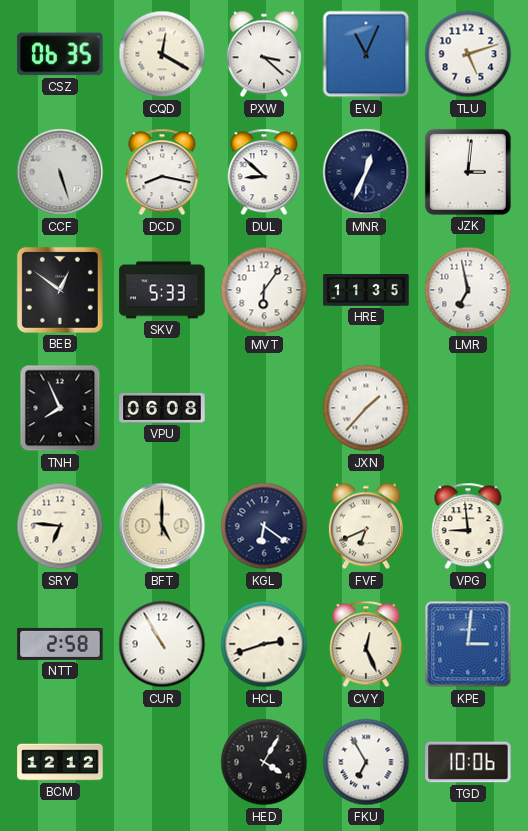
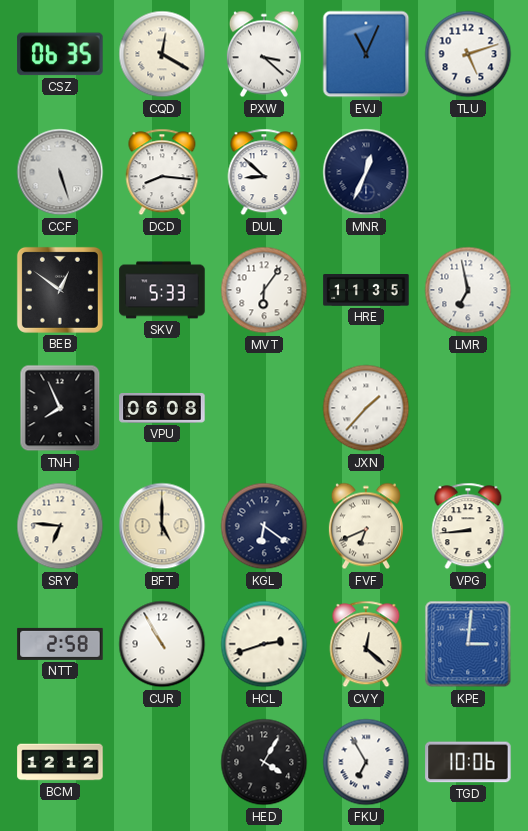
DCD: 8:17 -> 8:16 (162, 172)
JZK: 3:01 -> none (468, 172)
VPG: 8:59 -> 8:44 (468, 526)
CVY: 12:26 -> 12:22 (366, 644)
